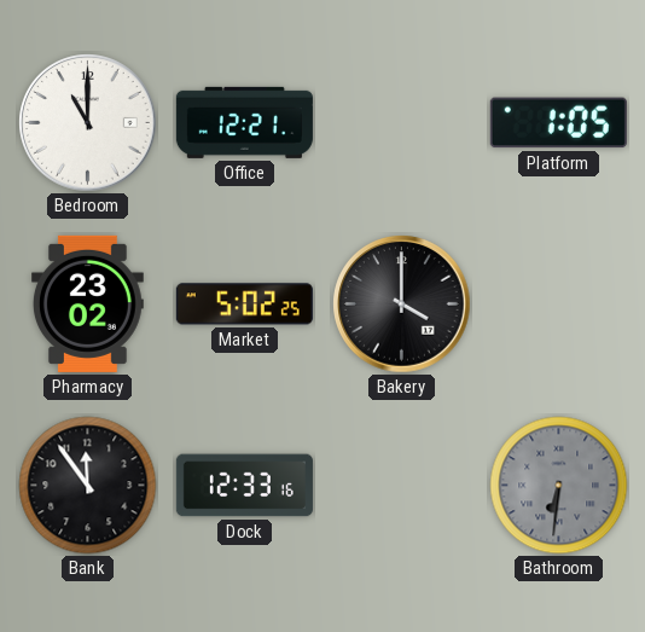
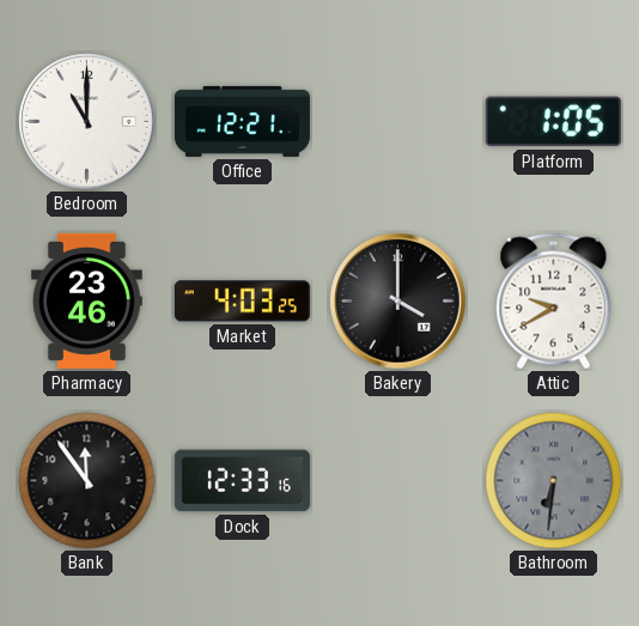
Pharmacy: 23:02 -> 23:46 (87, 300)
Market: 5:02 -> 4:03 (242, 302)
Attic: none -> 9:40 (554, 302)
